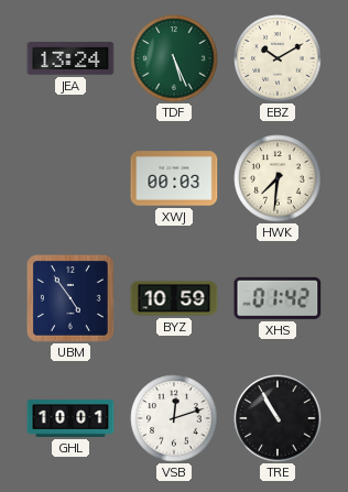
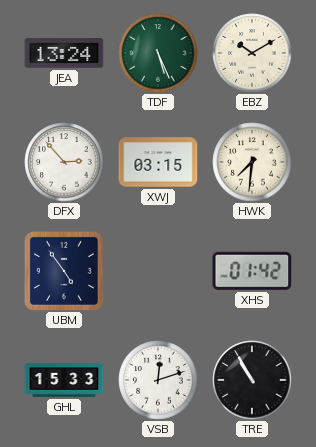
DFX: none -> 2:53 (64, 162)
XWJ: 00:03 -> 03:15 (158, 162)
BYZ: 10:59 -> none (174, 298)
GHL: 10:01 -> 15:33 (64, 381)
